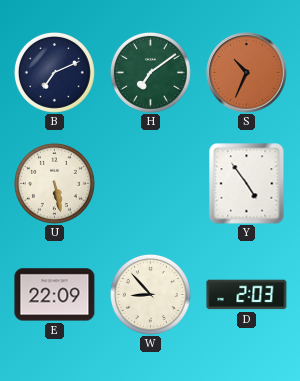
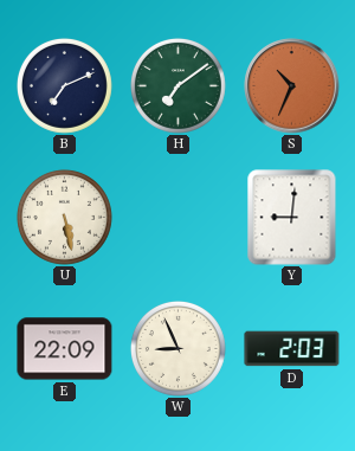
Y: 4:54 -> 9:01 (292, 218)
W: 8:53 -> 8:56 (177, 348)
